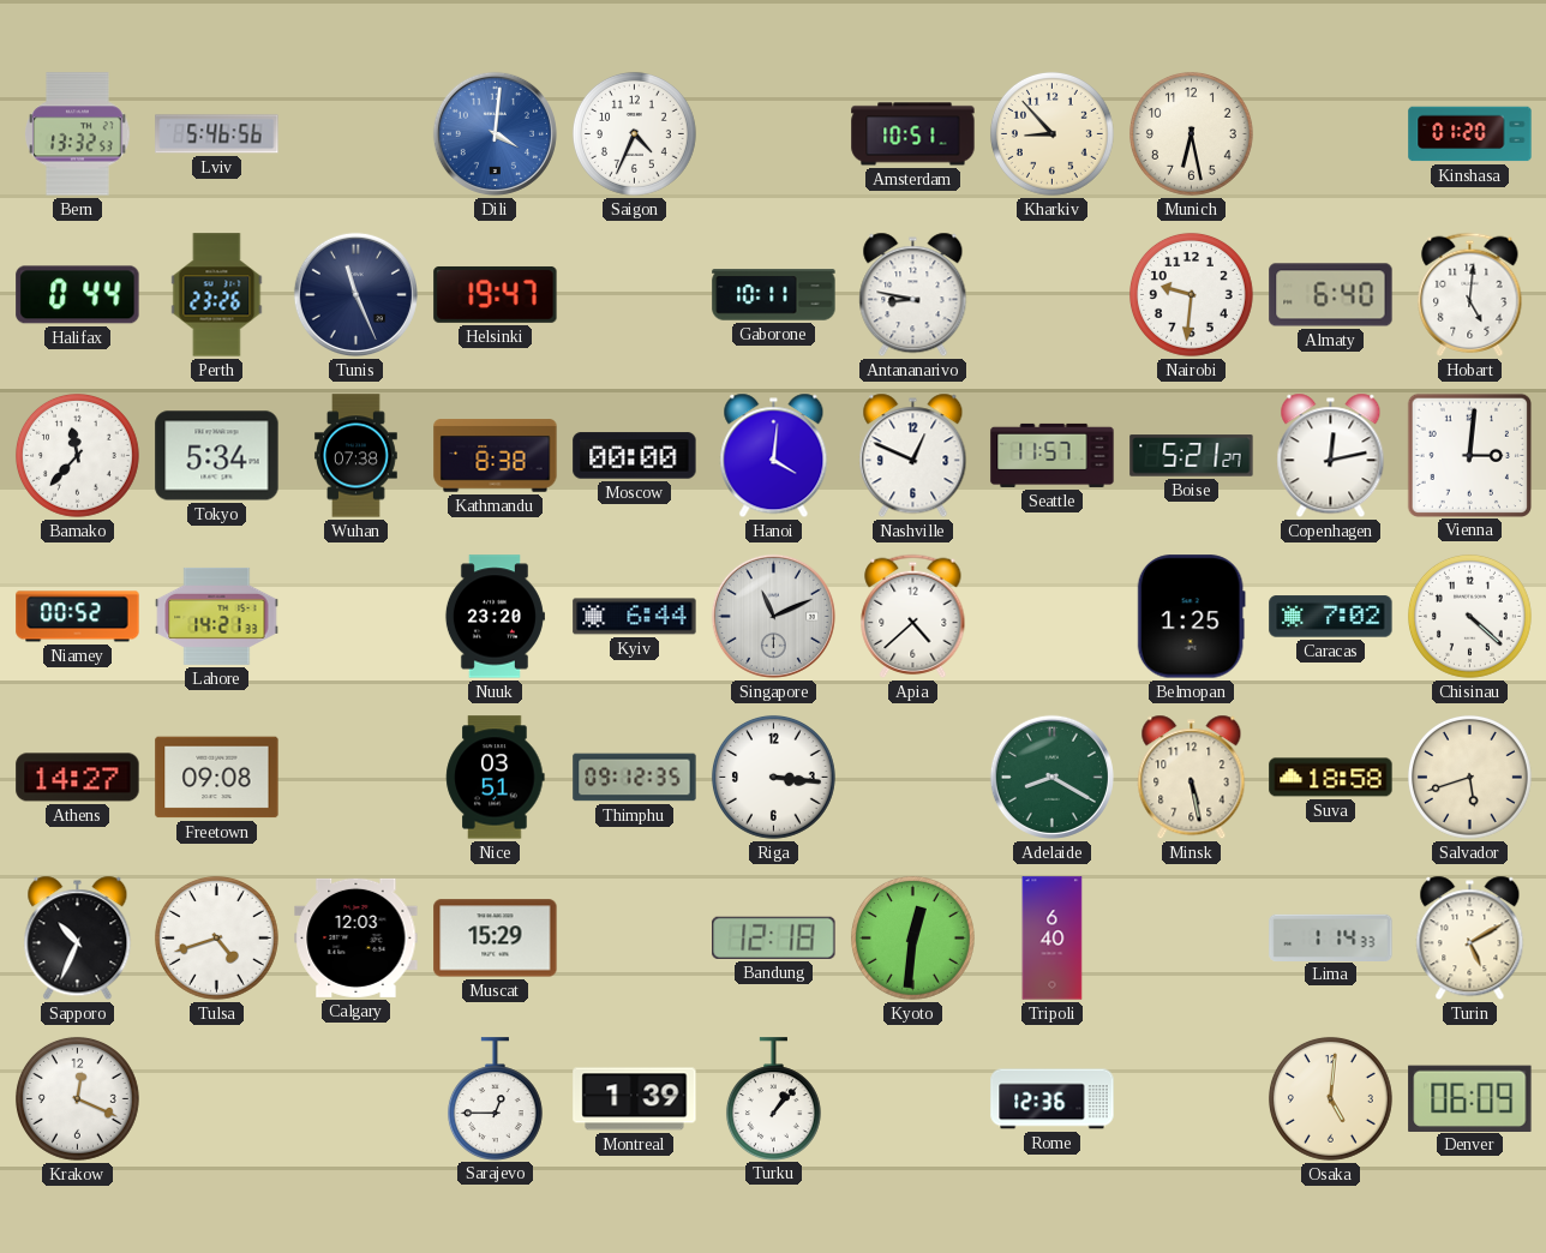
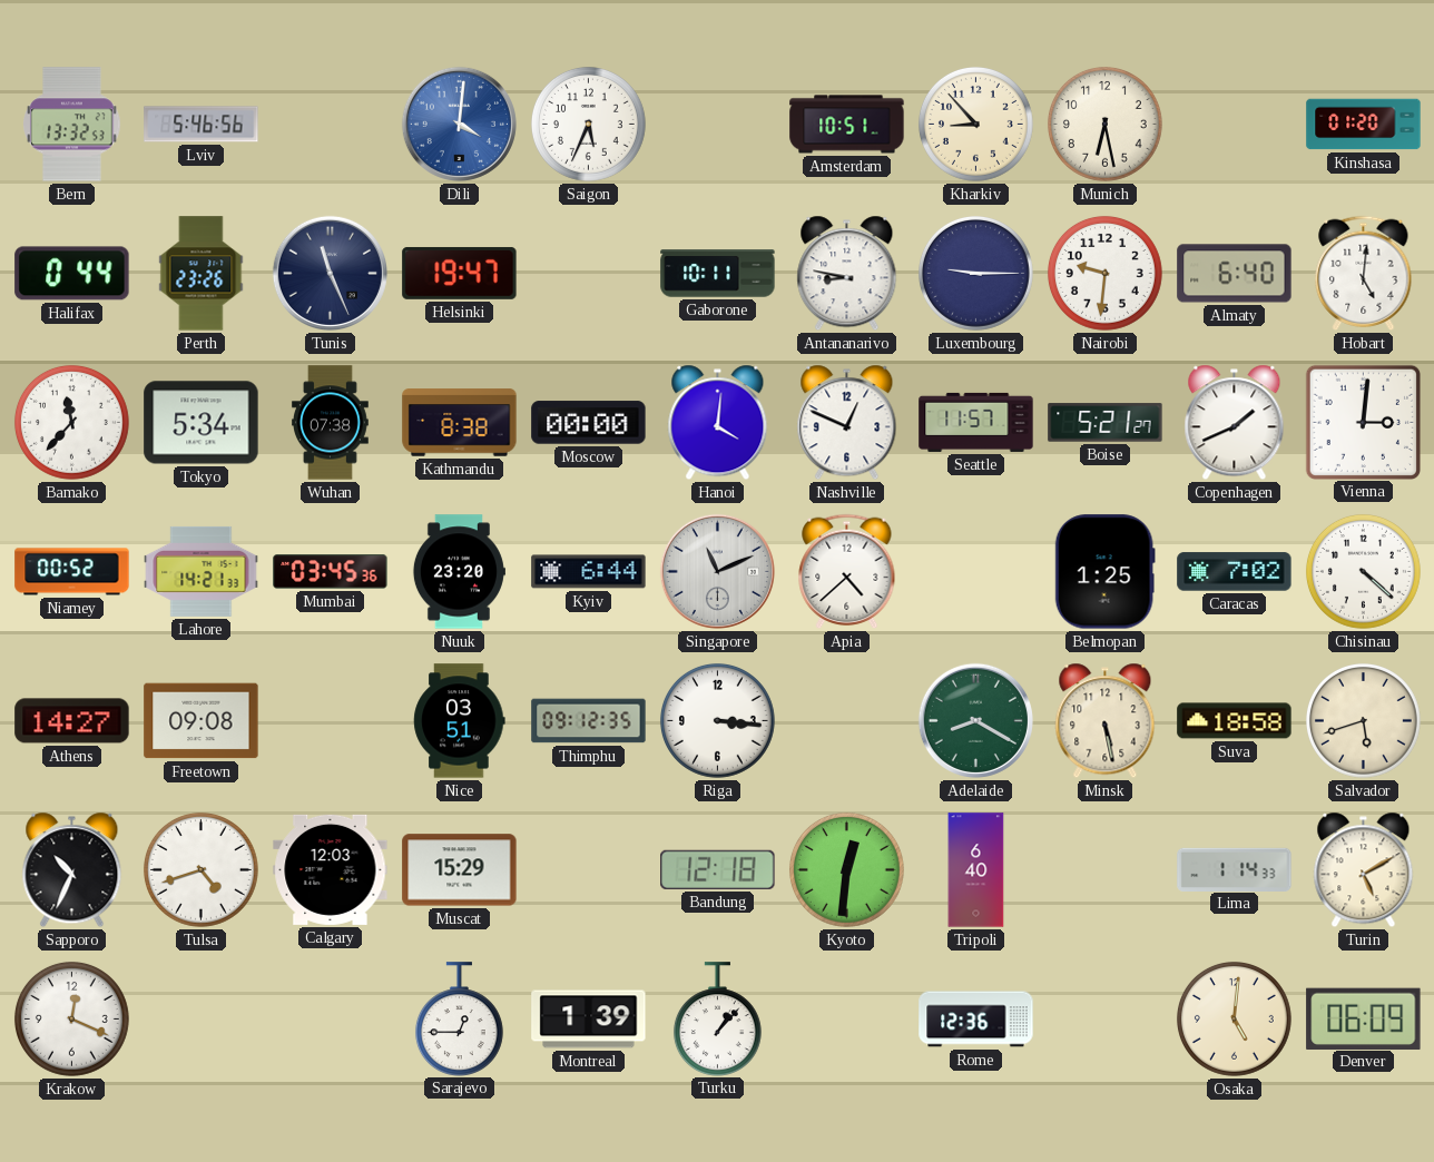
Saigon: 4:34 -> 5:34 (588, 124)
Luxembourg: none -> 9:15 (975, 273)
Copenhagen: 12:13 -> 1:41 (1235, 423)
Mumbai: none -> 03:45 (331, 572)
